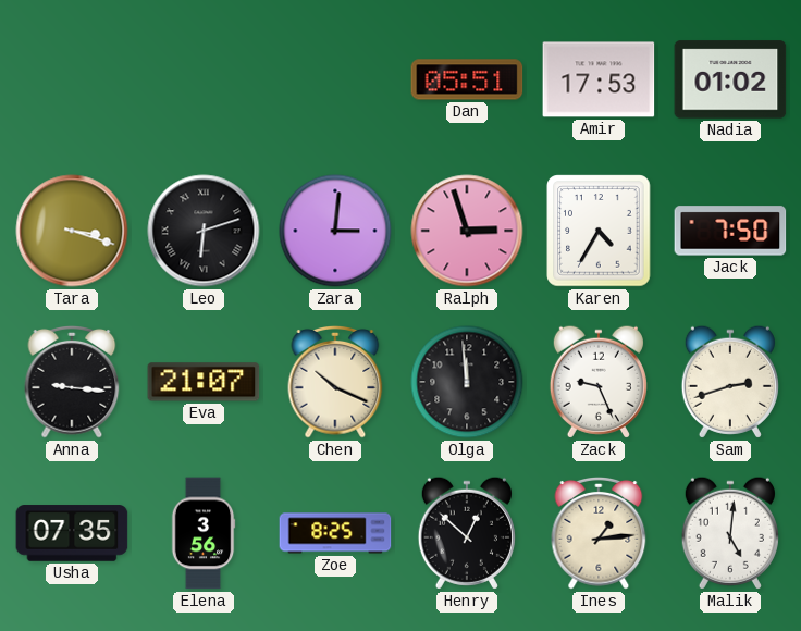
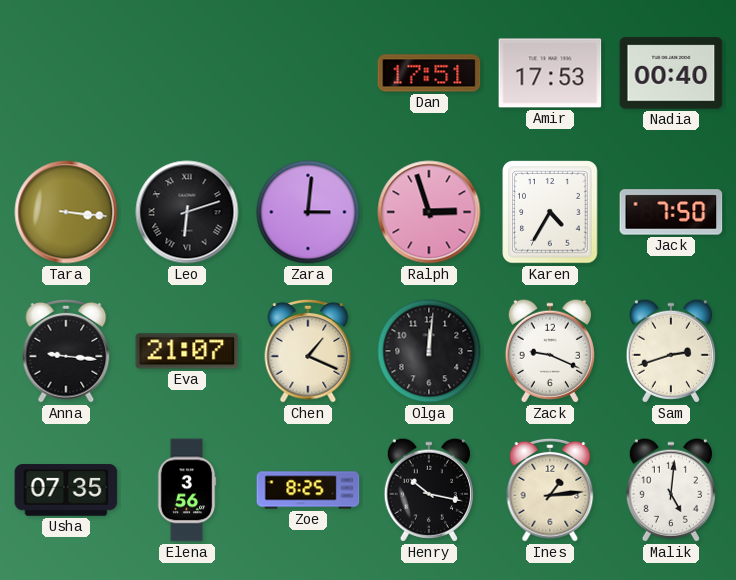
Dan: 05:51 -> 17:51 (429, 73)
Nadia: 01:02 -> 00:40 (671, 73)
Tara: 3:18 -> 3:16 (66, 212)
Chen: 10:19 -> 1:19 (308, 352)
Olga: 11:59 -> 12:01 (429, 351)
Zack: 9:26 -> 9:19 (550, 351)
Henry: 12:52 -> 10:17 (429, 490)
